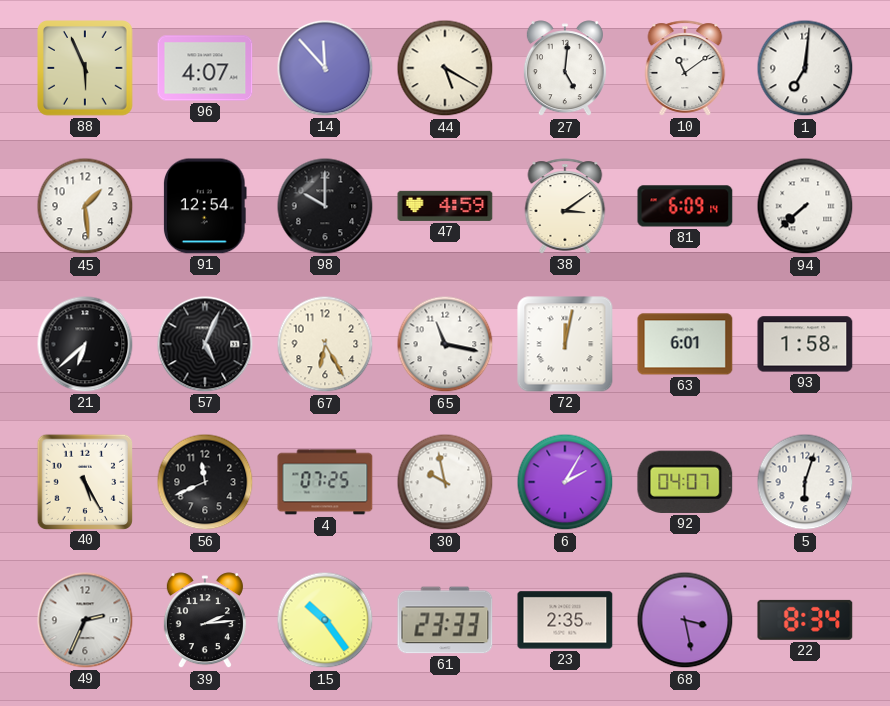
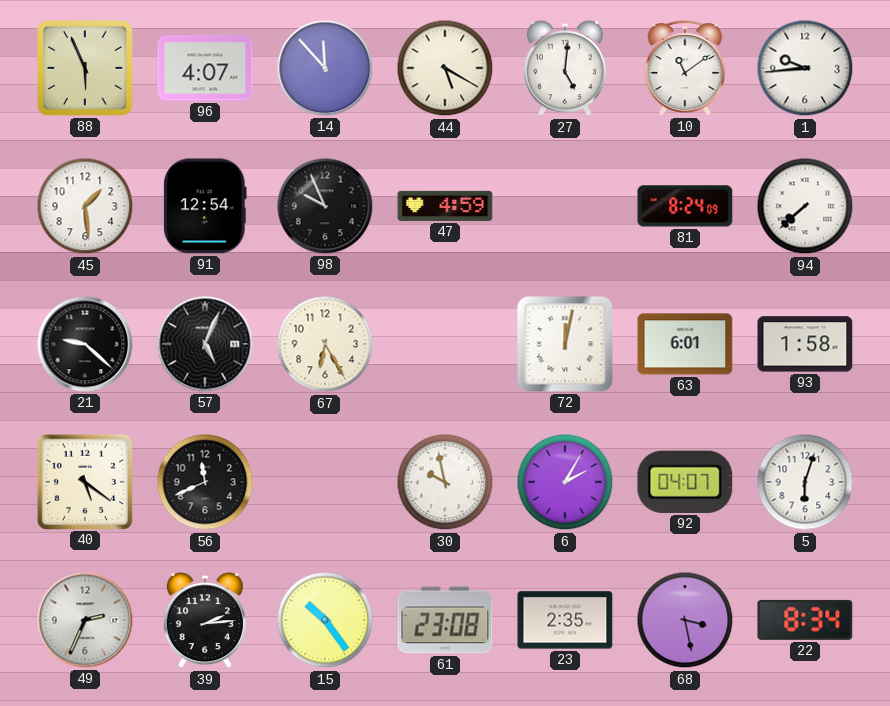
1: 7:01 -> 9:44 (805, 68)
98: 10:00 -> 9:56 (325, 206)
38: 3:09 -> none (565, 206)
81: 6:09 -> 8:24 (685, 206)
21: 6:38 -> 9:22 (85, 344)
65: 11:17 -> none (445, 344)
40: 5:25 -> 5:21 (84, 481)
4: 07:25 -> none (325, 482)
61: 23:33 -> 23:08 (445, 620)
